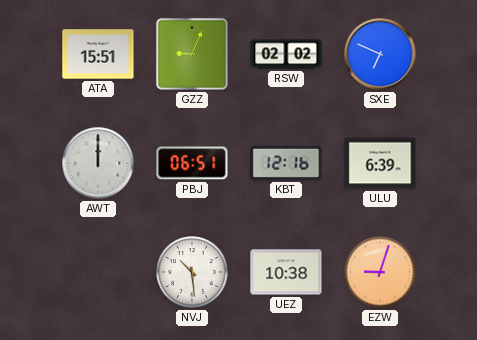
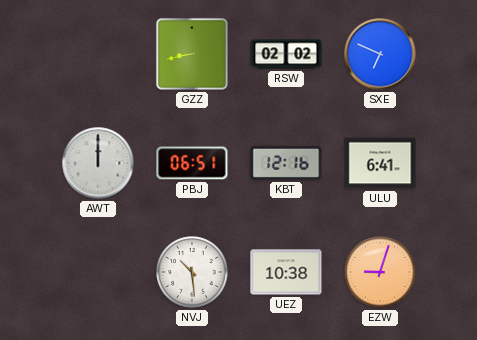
ATA: 15:51 -> none (98, 54)
GZZ: 9:04 -> 8:43 (192, 54)
ULU: 6:39 -> 6:41 (380, 163)
